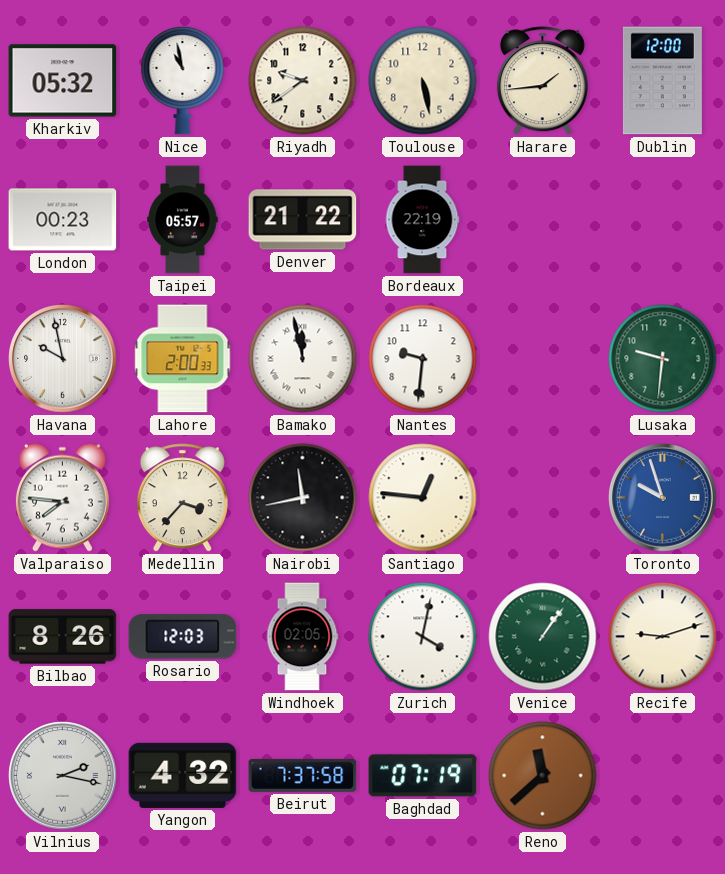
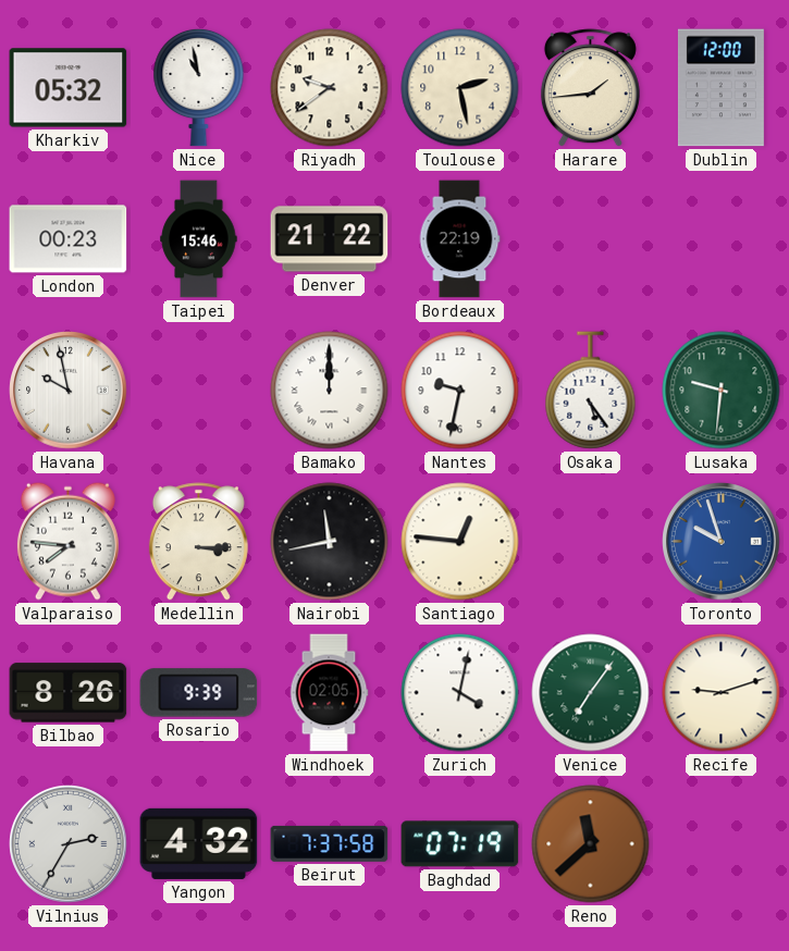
Toulouse: 5:28 -> 2:28 (460, 88)
Taipei: 05:57 -> 15:46 (199, 239)
Lahore: 2:00 -> none (183, 359)
Bamako: 11:58 -> 12:00 (330, 391)
Nantes: 9:31 -> 9:32 (460, 391)
Osaka: none -> 5:24 (591, 391)
Medellin: 3:37 -> 3:15 (198, 542)
Rosario: 12:03 -> 9:39 (199, 693)
Venice: 1:06 -> 7:06 (591, 693)
Vilnius: 2:17 -> 2:35 (69, 844)
